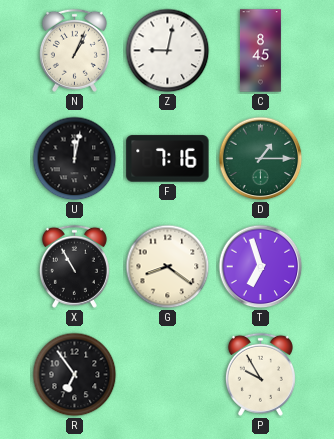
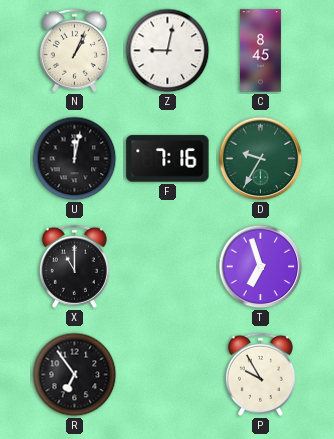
D: 1:15 -> 9:35 (261, 159)
X: 10:55 -> 11:00 (74, 266)
G: 8:21 -> none (168, 267)
